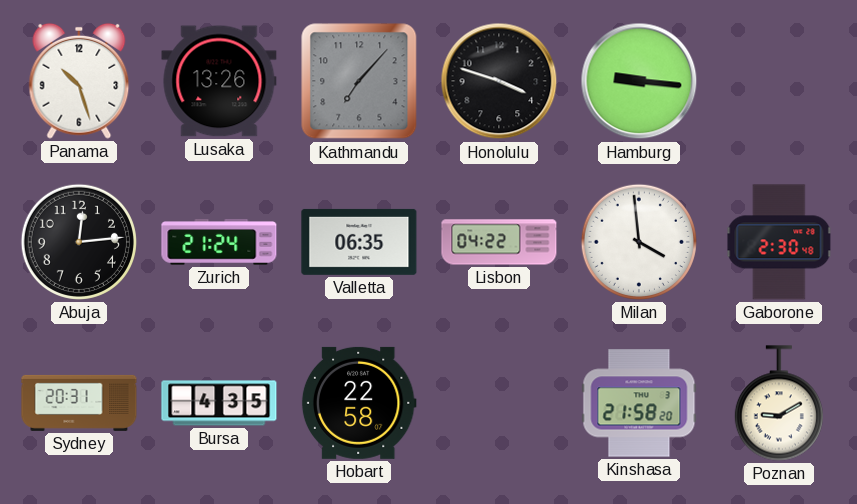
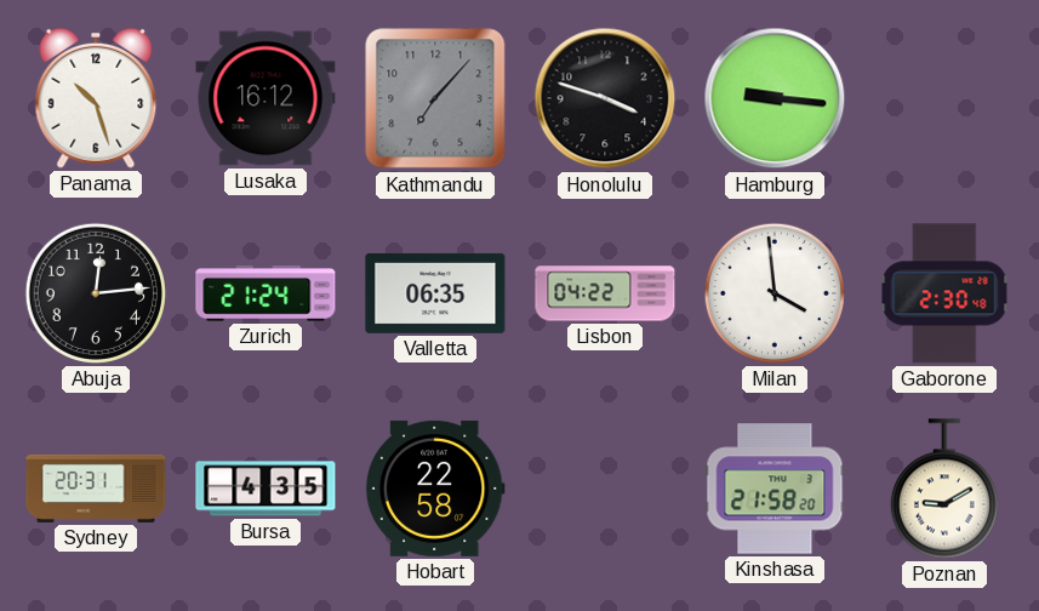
Lusaka: 13:26 -> 16:12 (266, 98)
